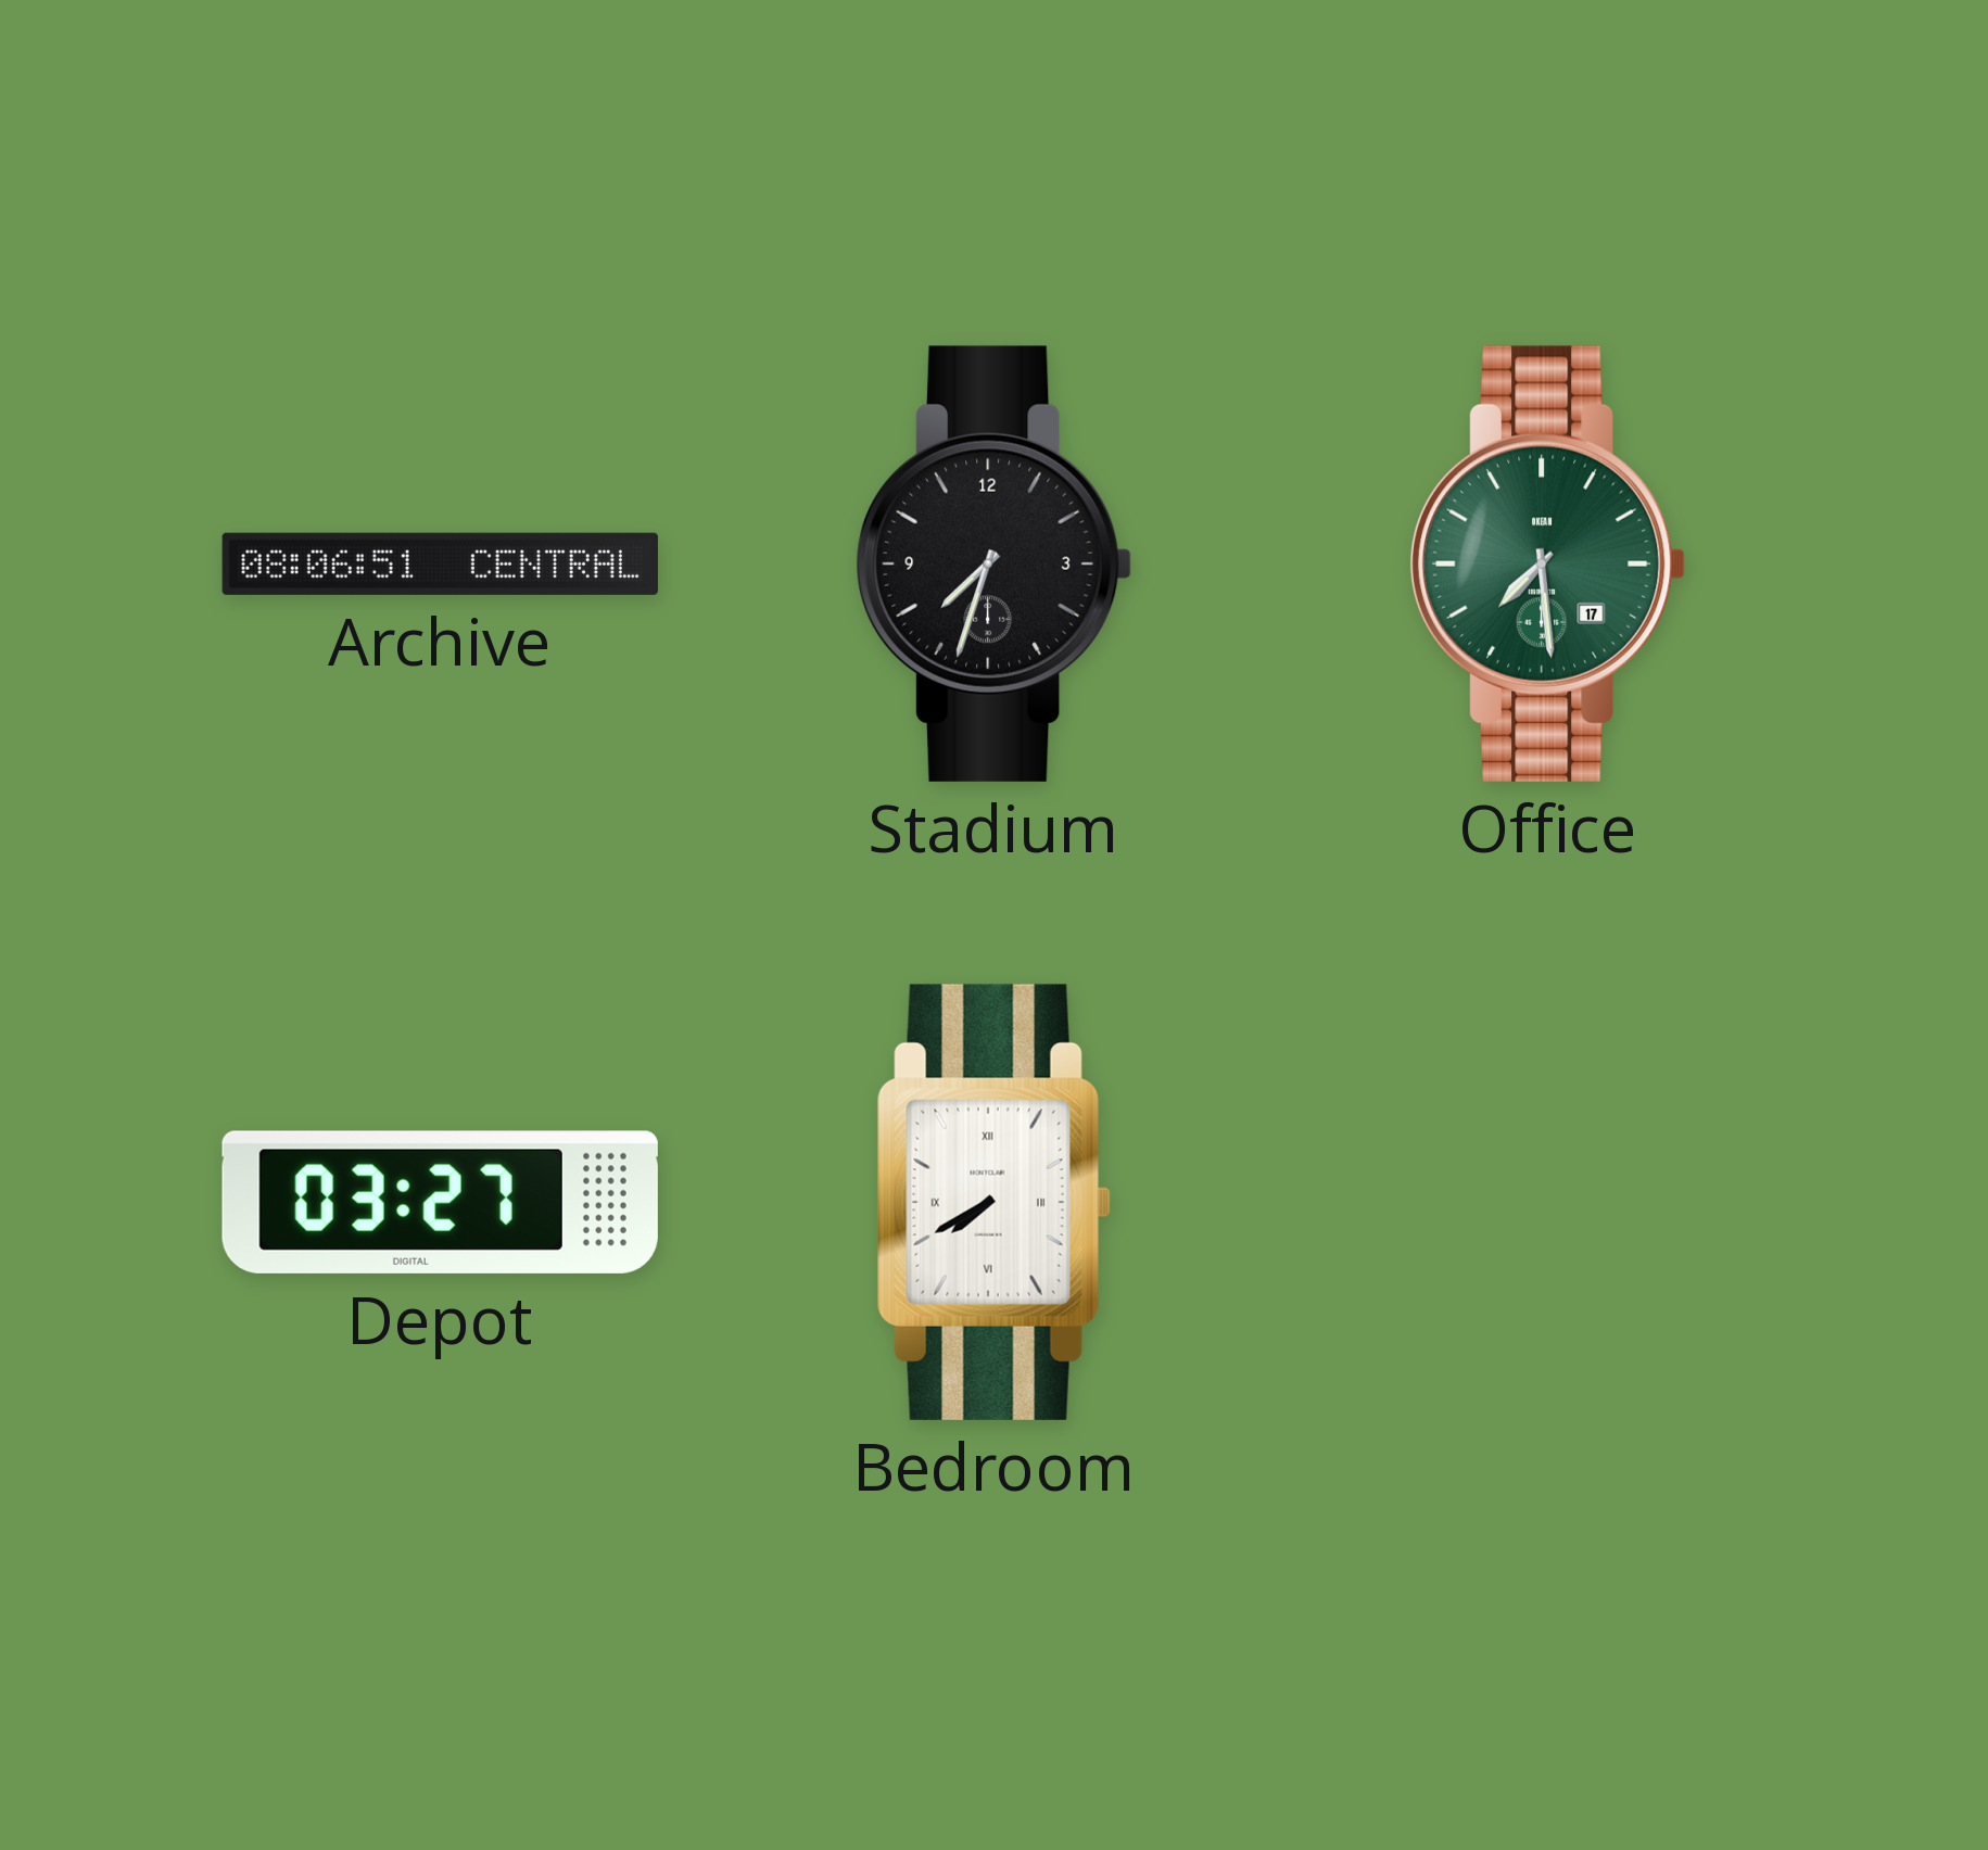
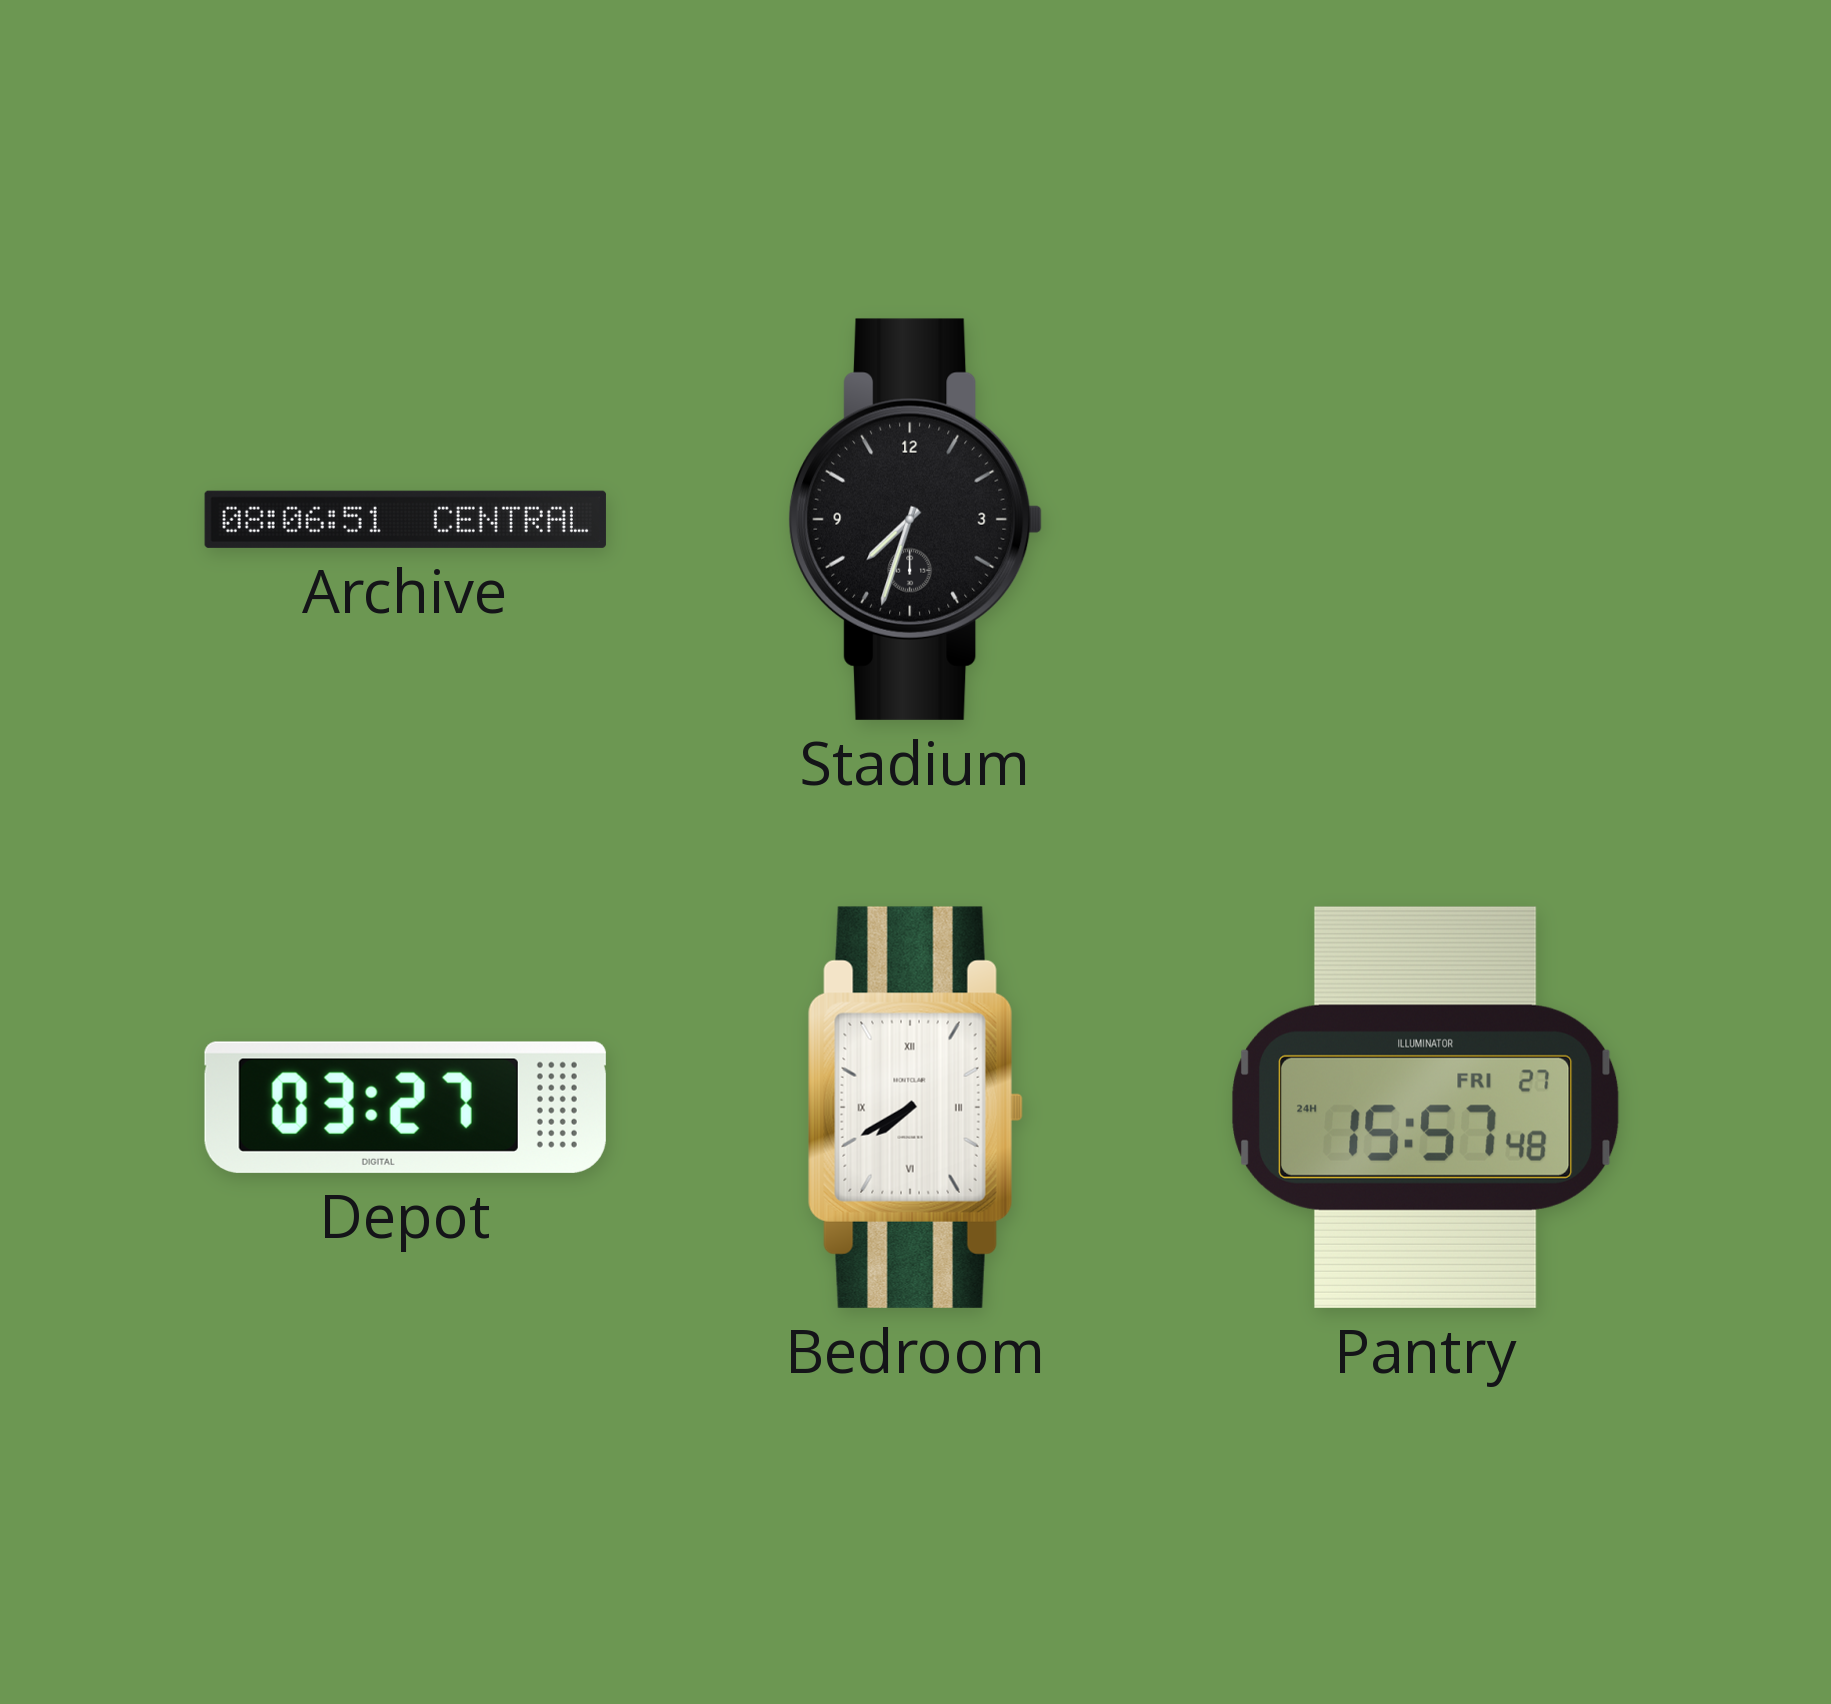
Office: 7:29 -> none (1548, 563)
Pantry: none -> 15:57 (1426, 1107)
